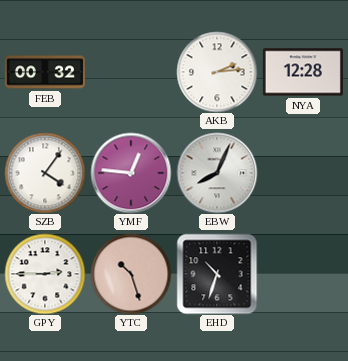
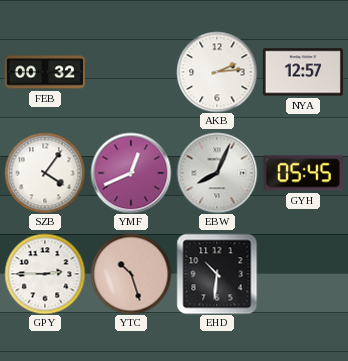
NYA: 12:28 -> 12:57 (303, 72)
YMF: 12:46 -> 12:41 (131, 173)
GYH: none -> 05:45 (303, 173)
EHD: 10:33 -> 10:31 (217, 274)
